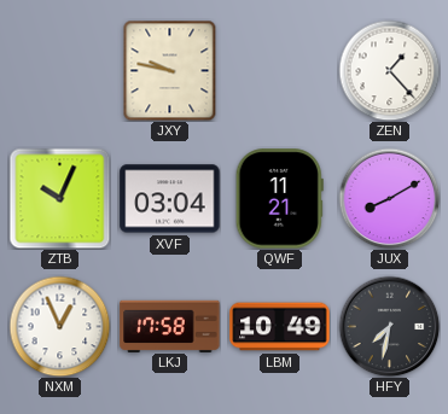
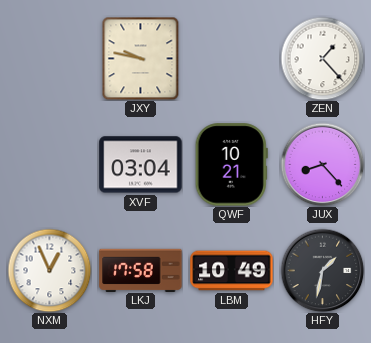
ZTB: 10:04 -> none (59, 198)
QWF: 11:21 -> 10:21 (231, 165)
JUX: 8:10 -> 8:23 (322, 164)
HFY: 7:32 -> 1:32 (322, 270)
